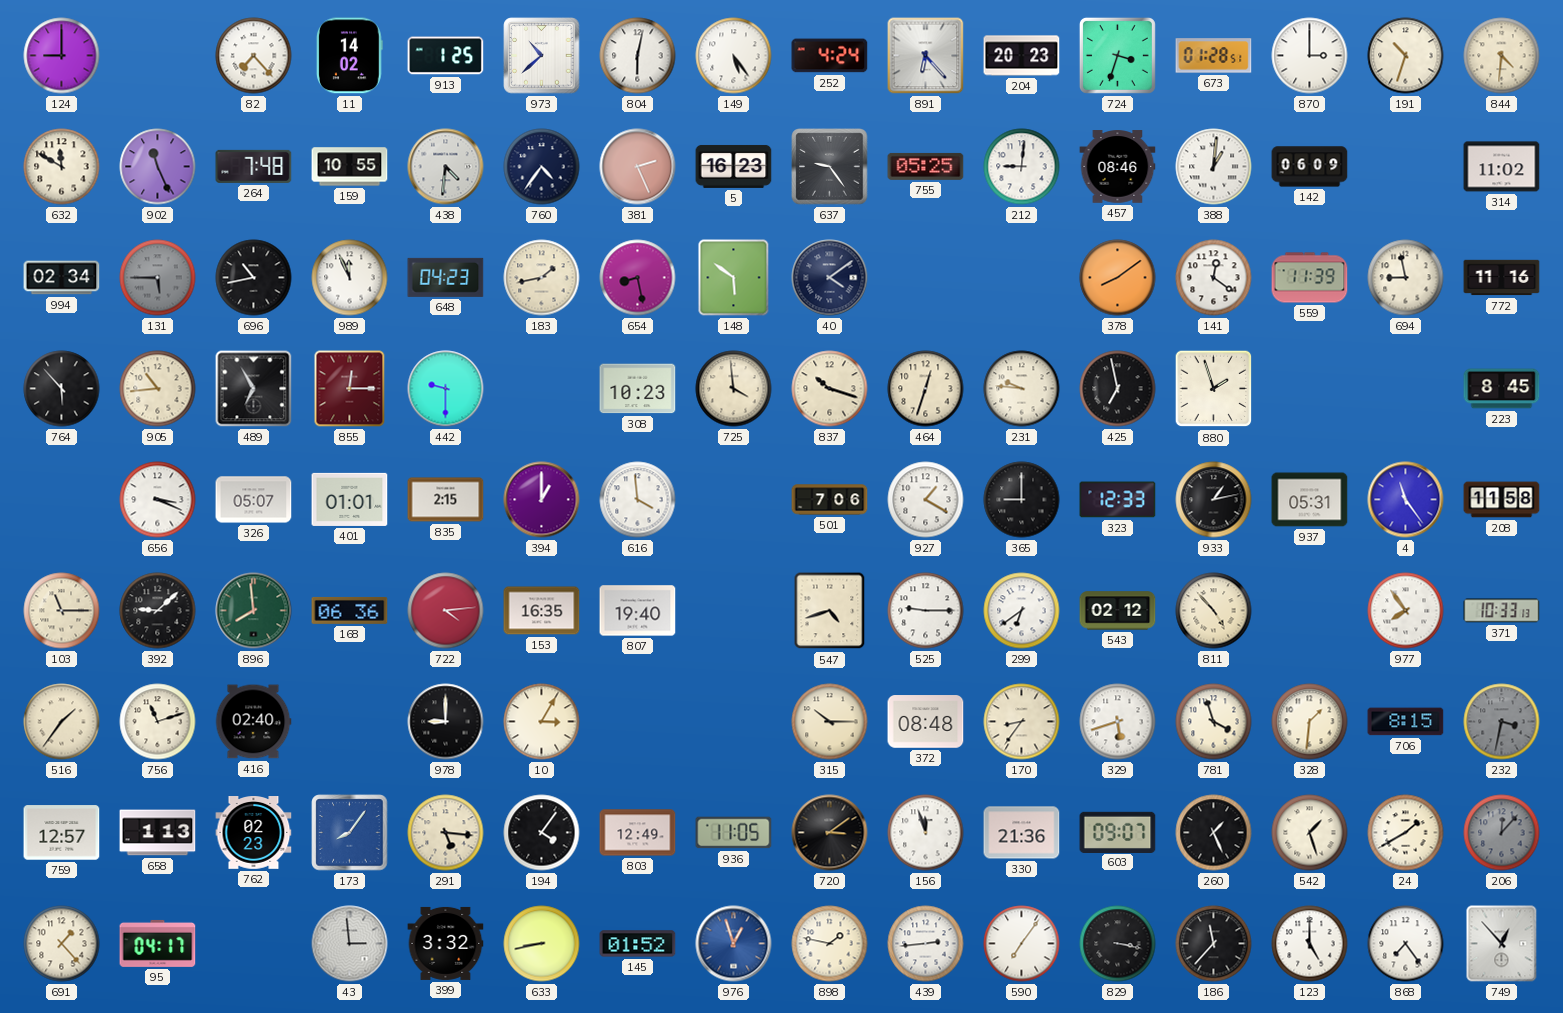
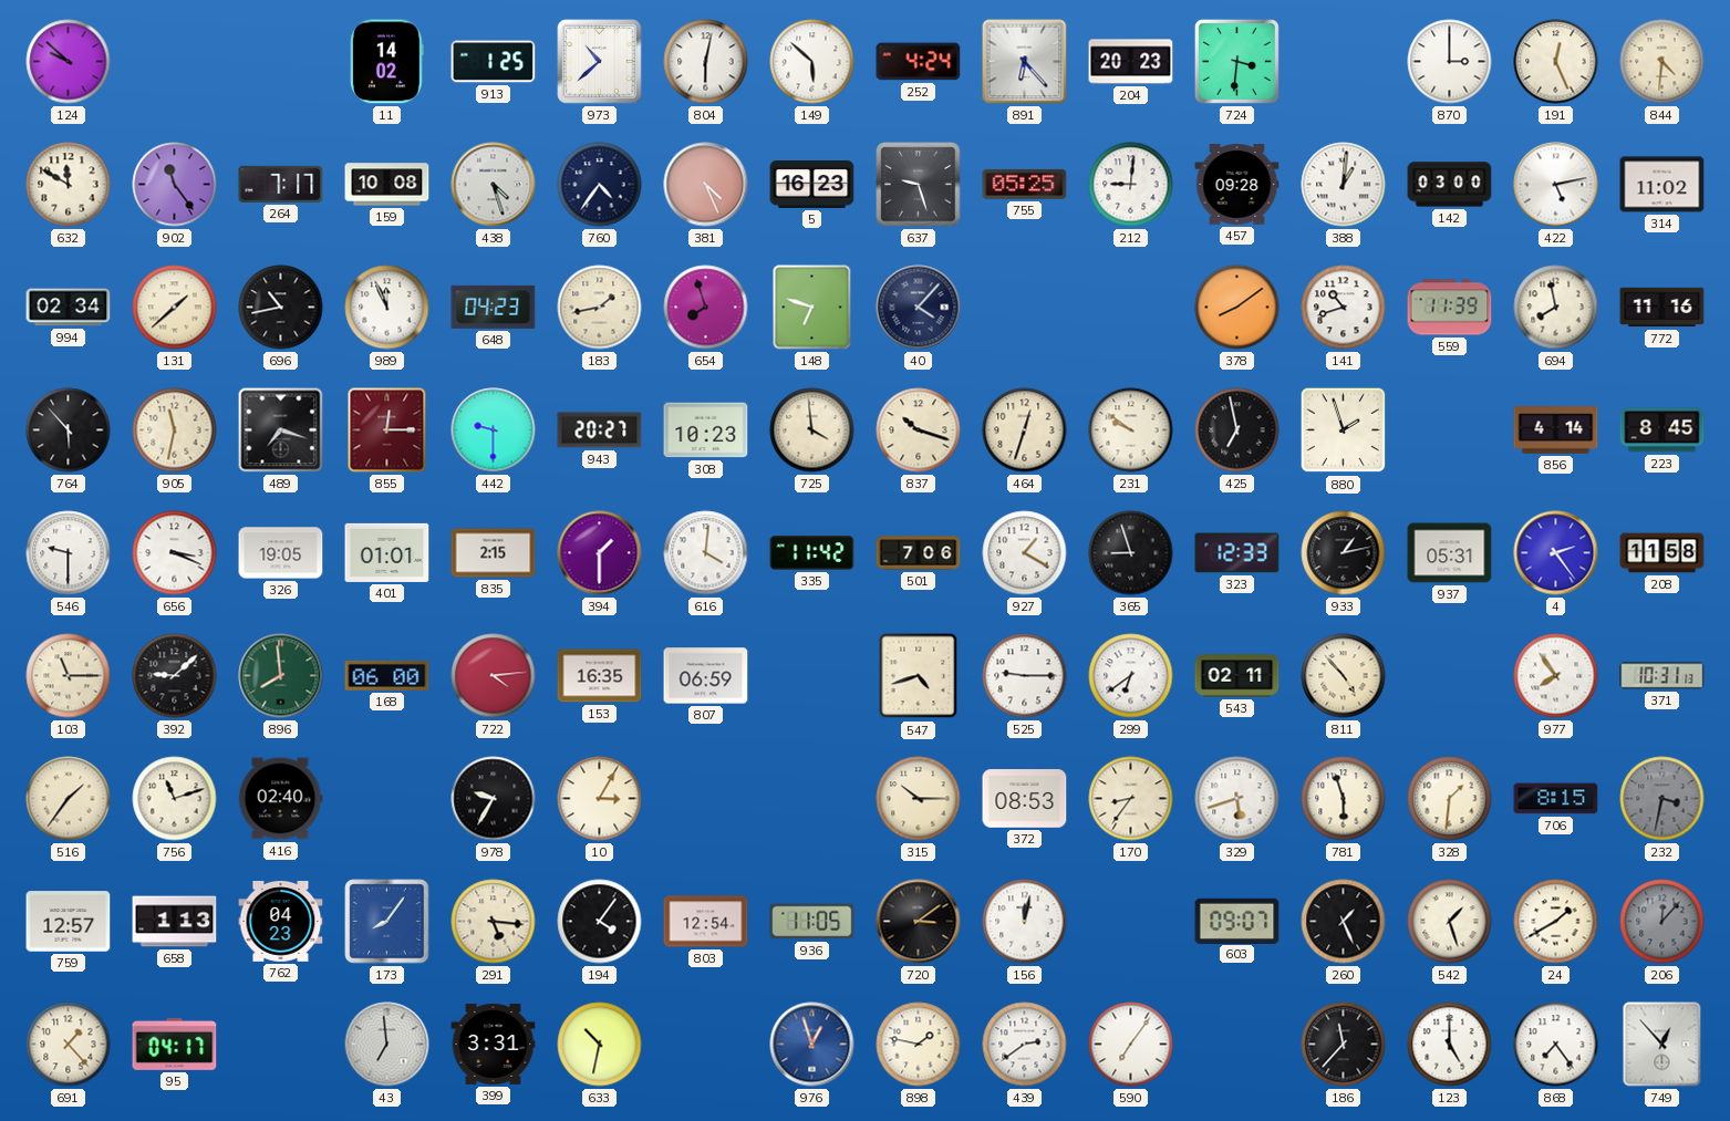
124: 9:00 -> 9:52 (69, 62)
82: 7:23 -> none (254, 56)
149: 5:24 -> 5:52 (812, 62)
724: 3:33 -> 3:31 (1236, 61)
673: 01:28 -> none (1214, 56)
191: 10:33 -> 12:26 (1556, 62)
902: 11:26 -> 11:24 (175, 185)
264: 7:48 -> 7:17 (281, 184)
159: 10:55 -> 10:08 (387, 185)
438: 4:31 -> 4:27 (494, 185)
381: 2:26 -> 4:26 (706, 185)
637: 9:24 -> 9:27 (919, 185)
457: 08:46 -> 09:28 (1237, 185)
142: 06:09 -> 03:00 (1450, 185)
422: none -> 5:13 (1556, 185)
131: 5:45 -> 1:38 (175, 308)
131 dial: grey -> cream (175, 308)
654: 8:28 -> 7:57 (706, 308)
148: 5:51 -> 6:48 (812, 308)
40: 4:09 -> 4:07 (919, 308)
141: 12:21 -> 10:42 (1344, 308)
694: 8:58 -> 7:58 (1556, 308)
905: 10:44 -> 11:32 (175, 430)
489: 6:55 -> 7:18 (281, 430)
943: none -> 20:27 (600, 430)
231: 9:46 -> 9:51 (1131, 430)
856: none -> 4:14 (1556, 430)
546: none -> 9:30 (69, 553)
326: 05:07 -> 19:05 (281, 553)
394: 1:00 -> 1:30 (600, 553)
616: 3:59 -> 4:01 (706, 553)
335: none -> 11:42 (812, 553)
365: 9:00 -> 8:57 (1131, 553)
4: 11:24 -> 2:24 (1556, 553)
168: 06:36 -> 06:00 (387, 676)
807: 19:40 -> 06:59 (706, 676)
543: 02:12 -> 02:11 (1237, 676)
371: 10:33 -> 10:31 (1662, 676)
978: 9:00 -> 9:35 (494, 799)
372: 08:48 -> 08:53 (1025, 799)
781: 3:57 -> 5:57 (1344, 799)
762: 02:23 -> 04:23 (281, 922)
803: 12:49 -> 12:54 (706, 922)
156: 11:57 -> 12:02 (1025, 922)
330: 21:36 -> none (1022, 833)
43: 2:59 -> 6:59 (387, 1045)
399: 3:32 -> 3:31 (494, 1044)
633: 8:43 -> 10:32 (600, 1045)
145: 01:52 -> none (638, 944)
439: 2:44 -> 2:39 (1025, 1045)
829: 3:17 -> none (1118, 944)
